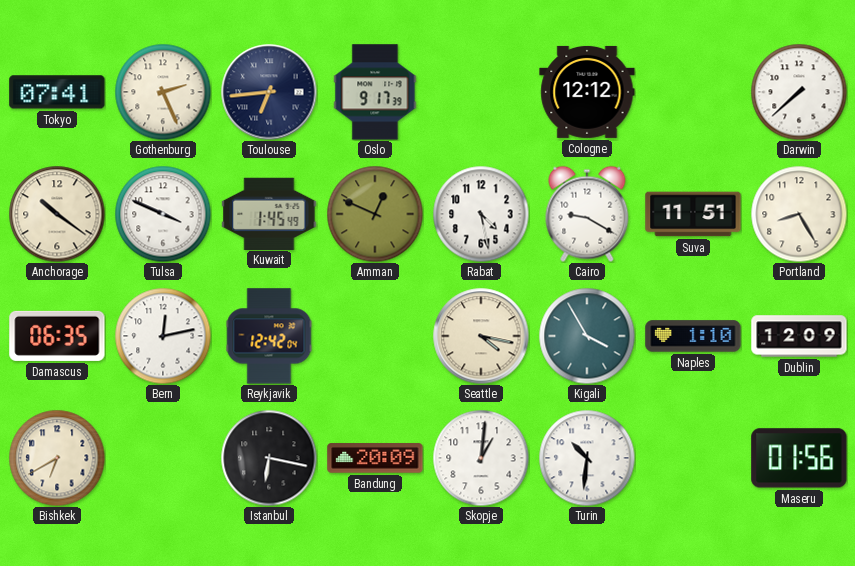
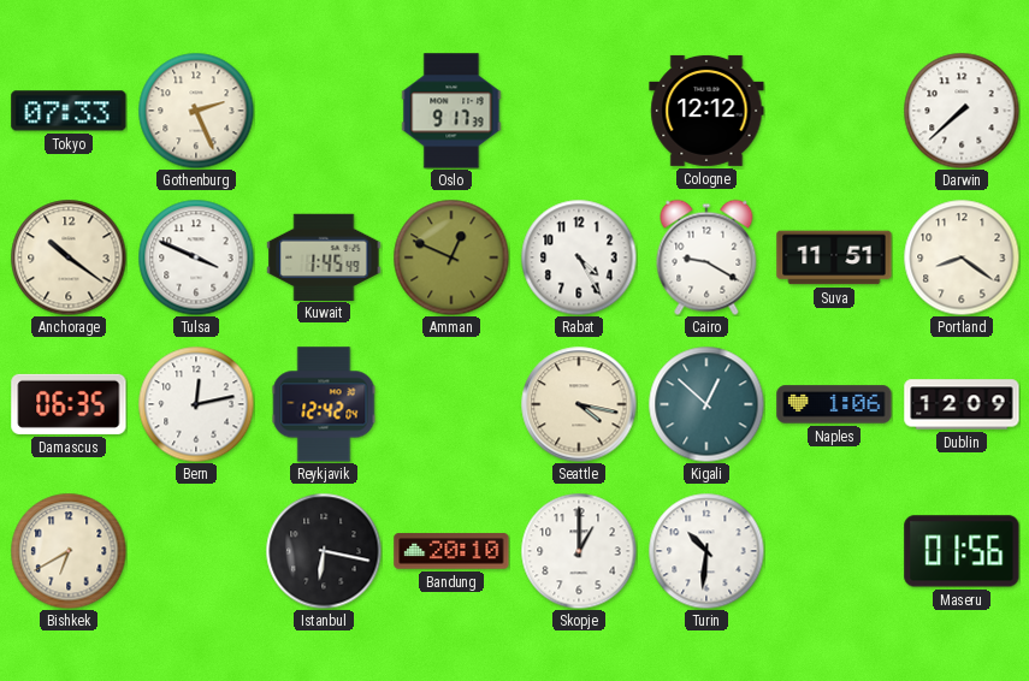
Tokyo: 07:41 -> 07:33 (69, 111)
Toulouse: 6:44 -> none (269, 92)
Rabat: 4:28 -> 4:25 (579, 257)
Portland: 8:25 -> 8:21 (962, 257)
Kigali: 3:55 -> 12:52 (706, 404)
Naples: 1:10 -> 1:06 (834, 404)
Bandung: 20:09 -> 20:10 (451, 551)
Skopje: 1:01 -> 1:00 (579, 551)
